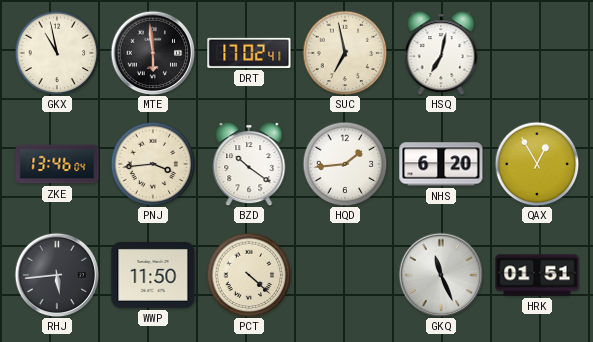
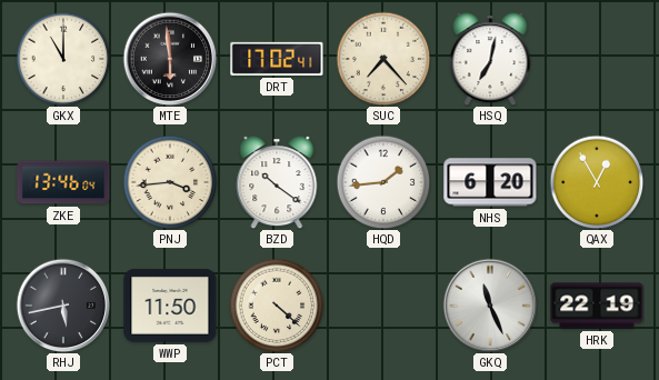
GKX: 10:58 -> 11:00 (63, 59)
SUC: 6:58 -> 7:23 (383, 59)
RHJ: 5:44 -> 5:43 (63, 306)
HRK: 01:51 -> 22:19 (597, 306)
